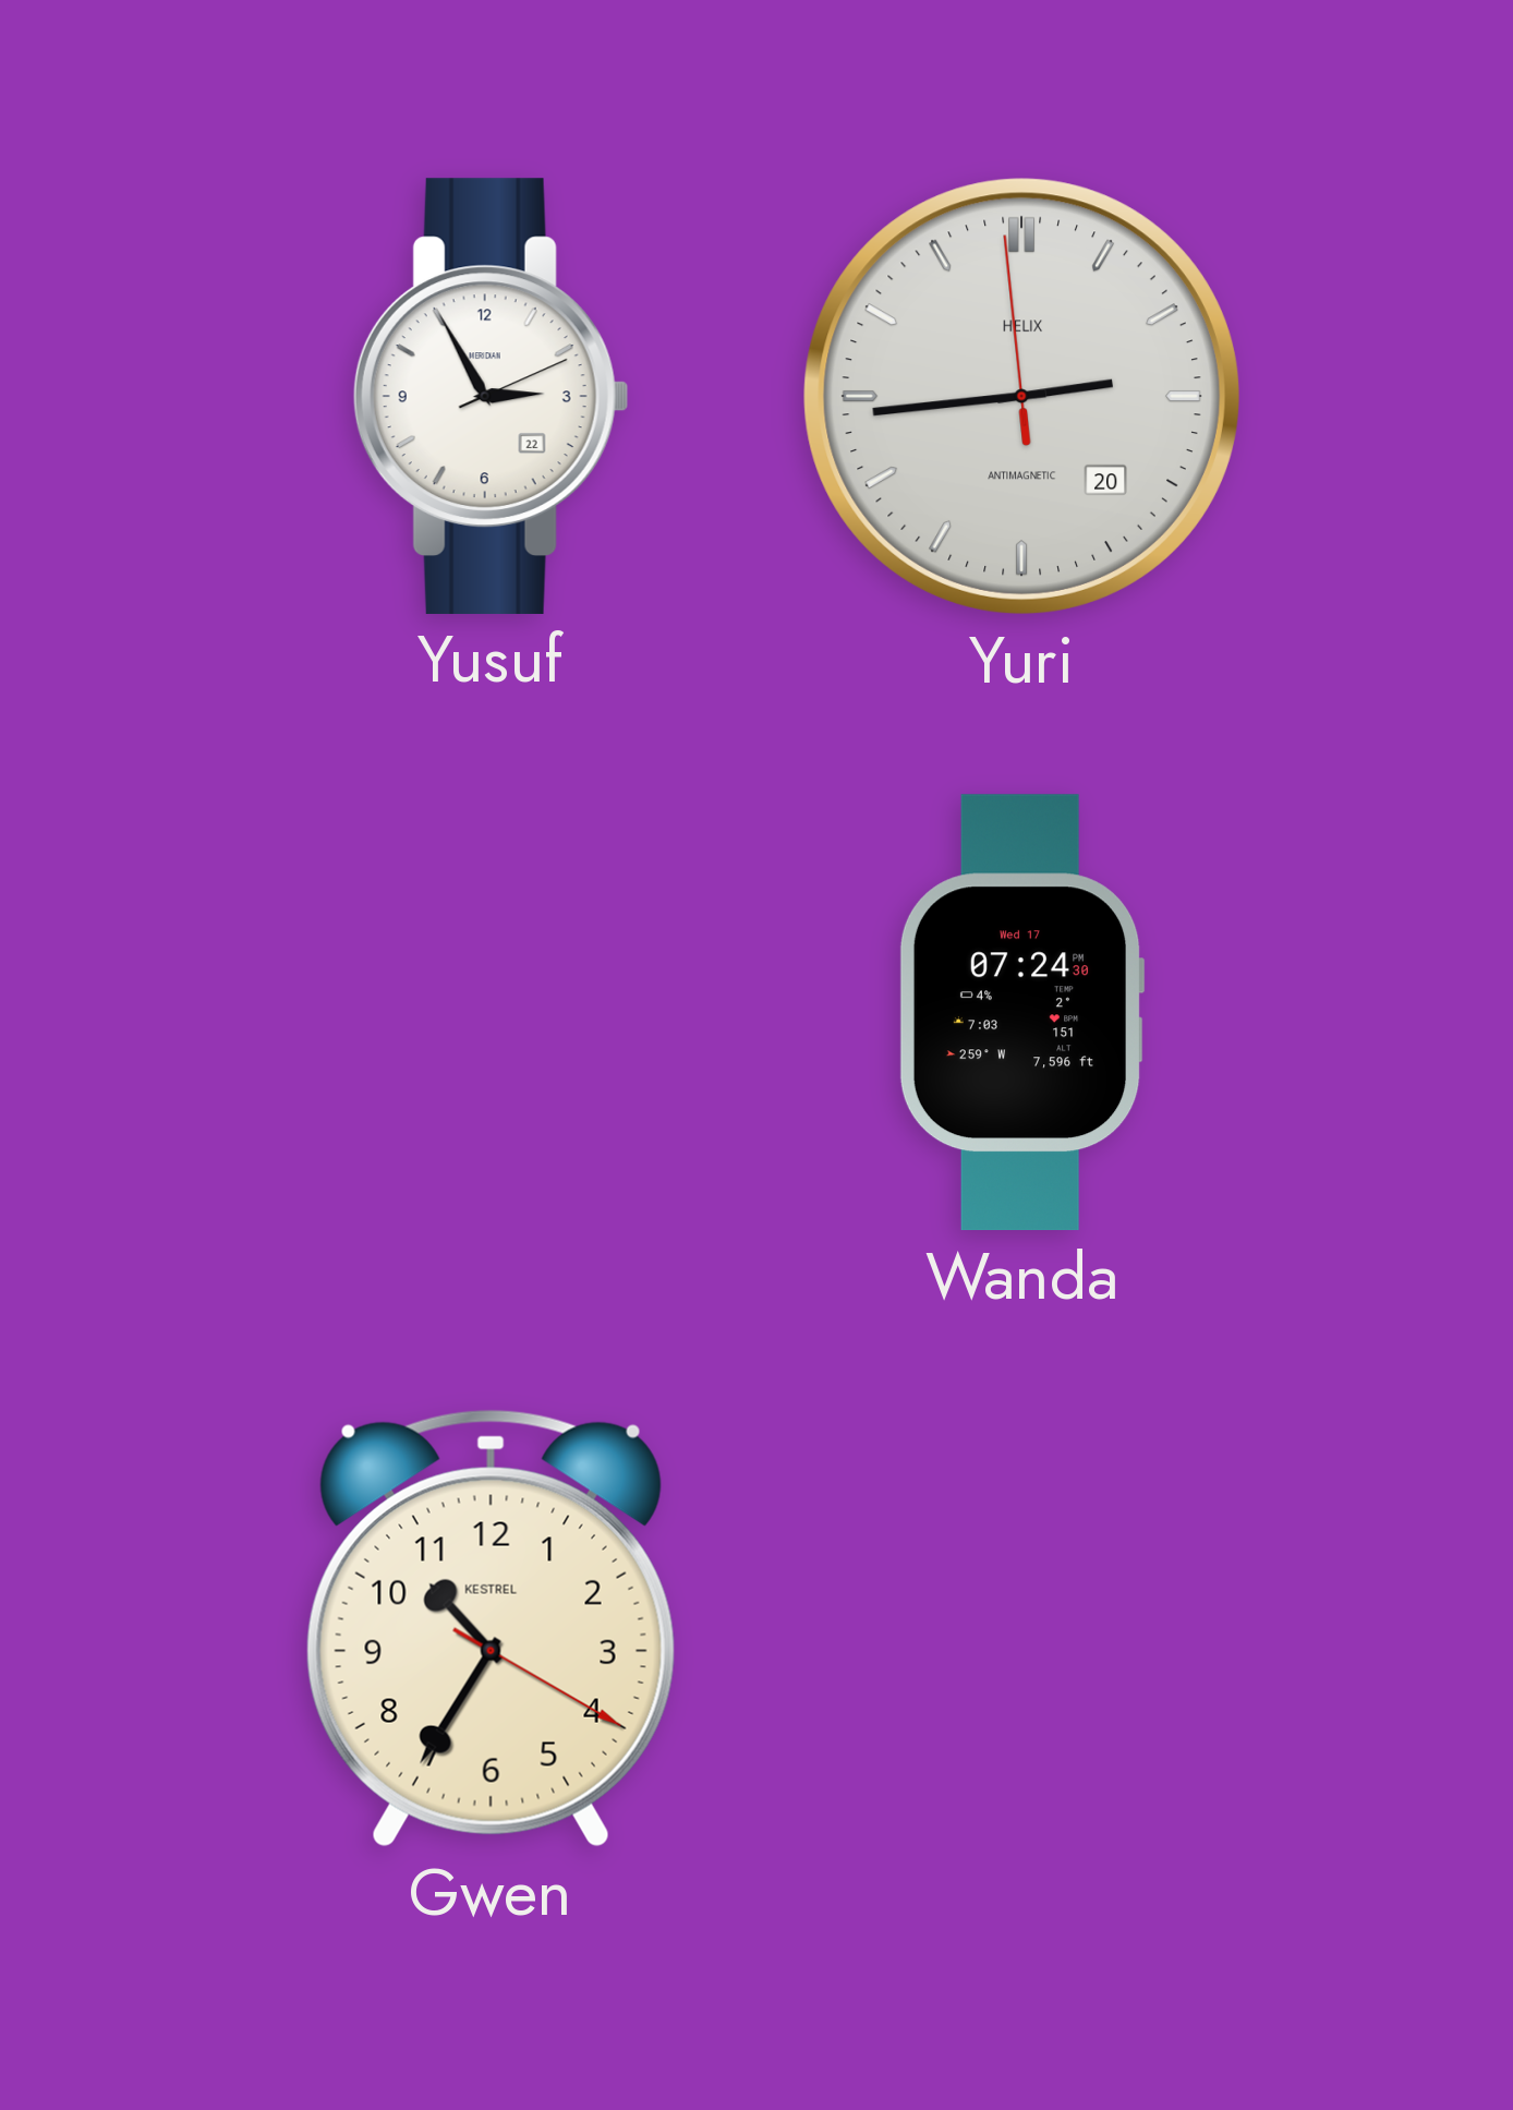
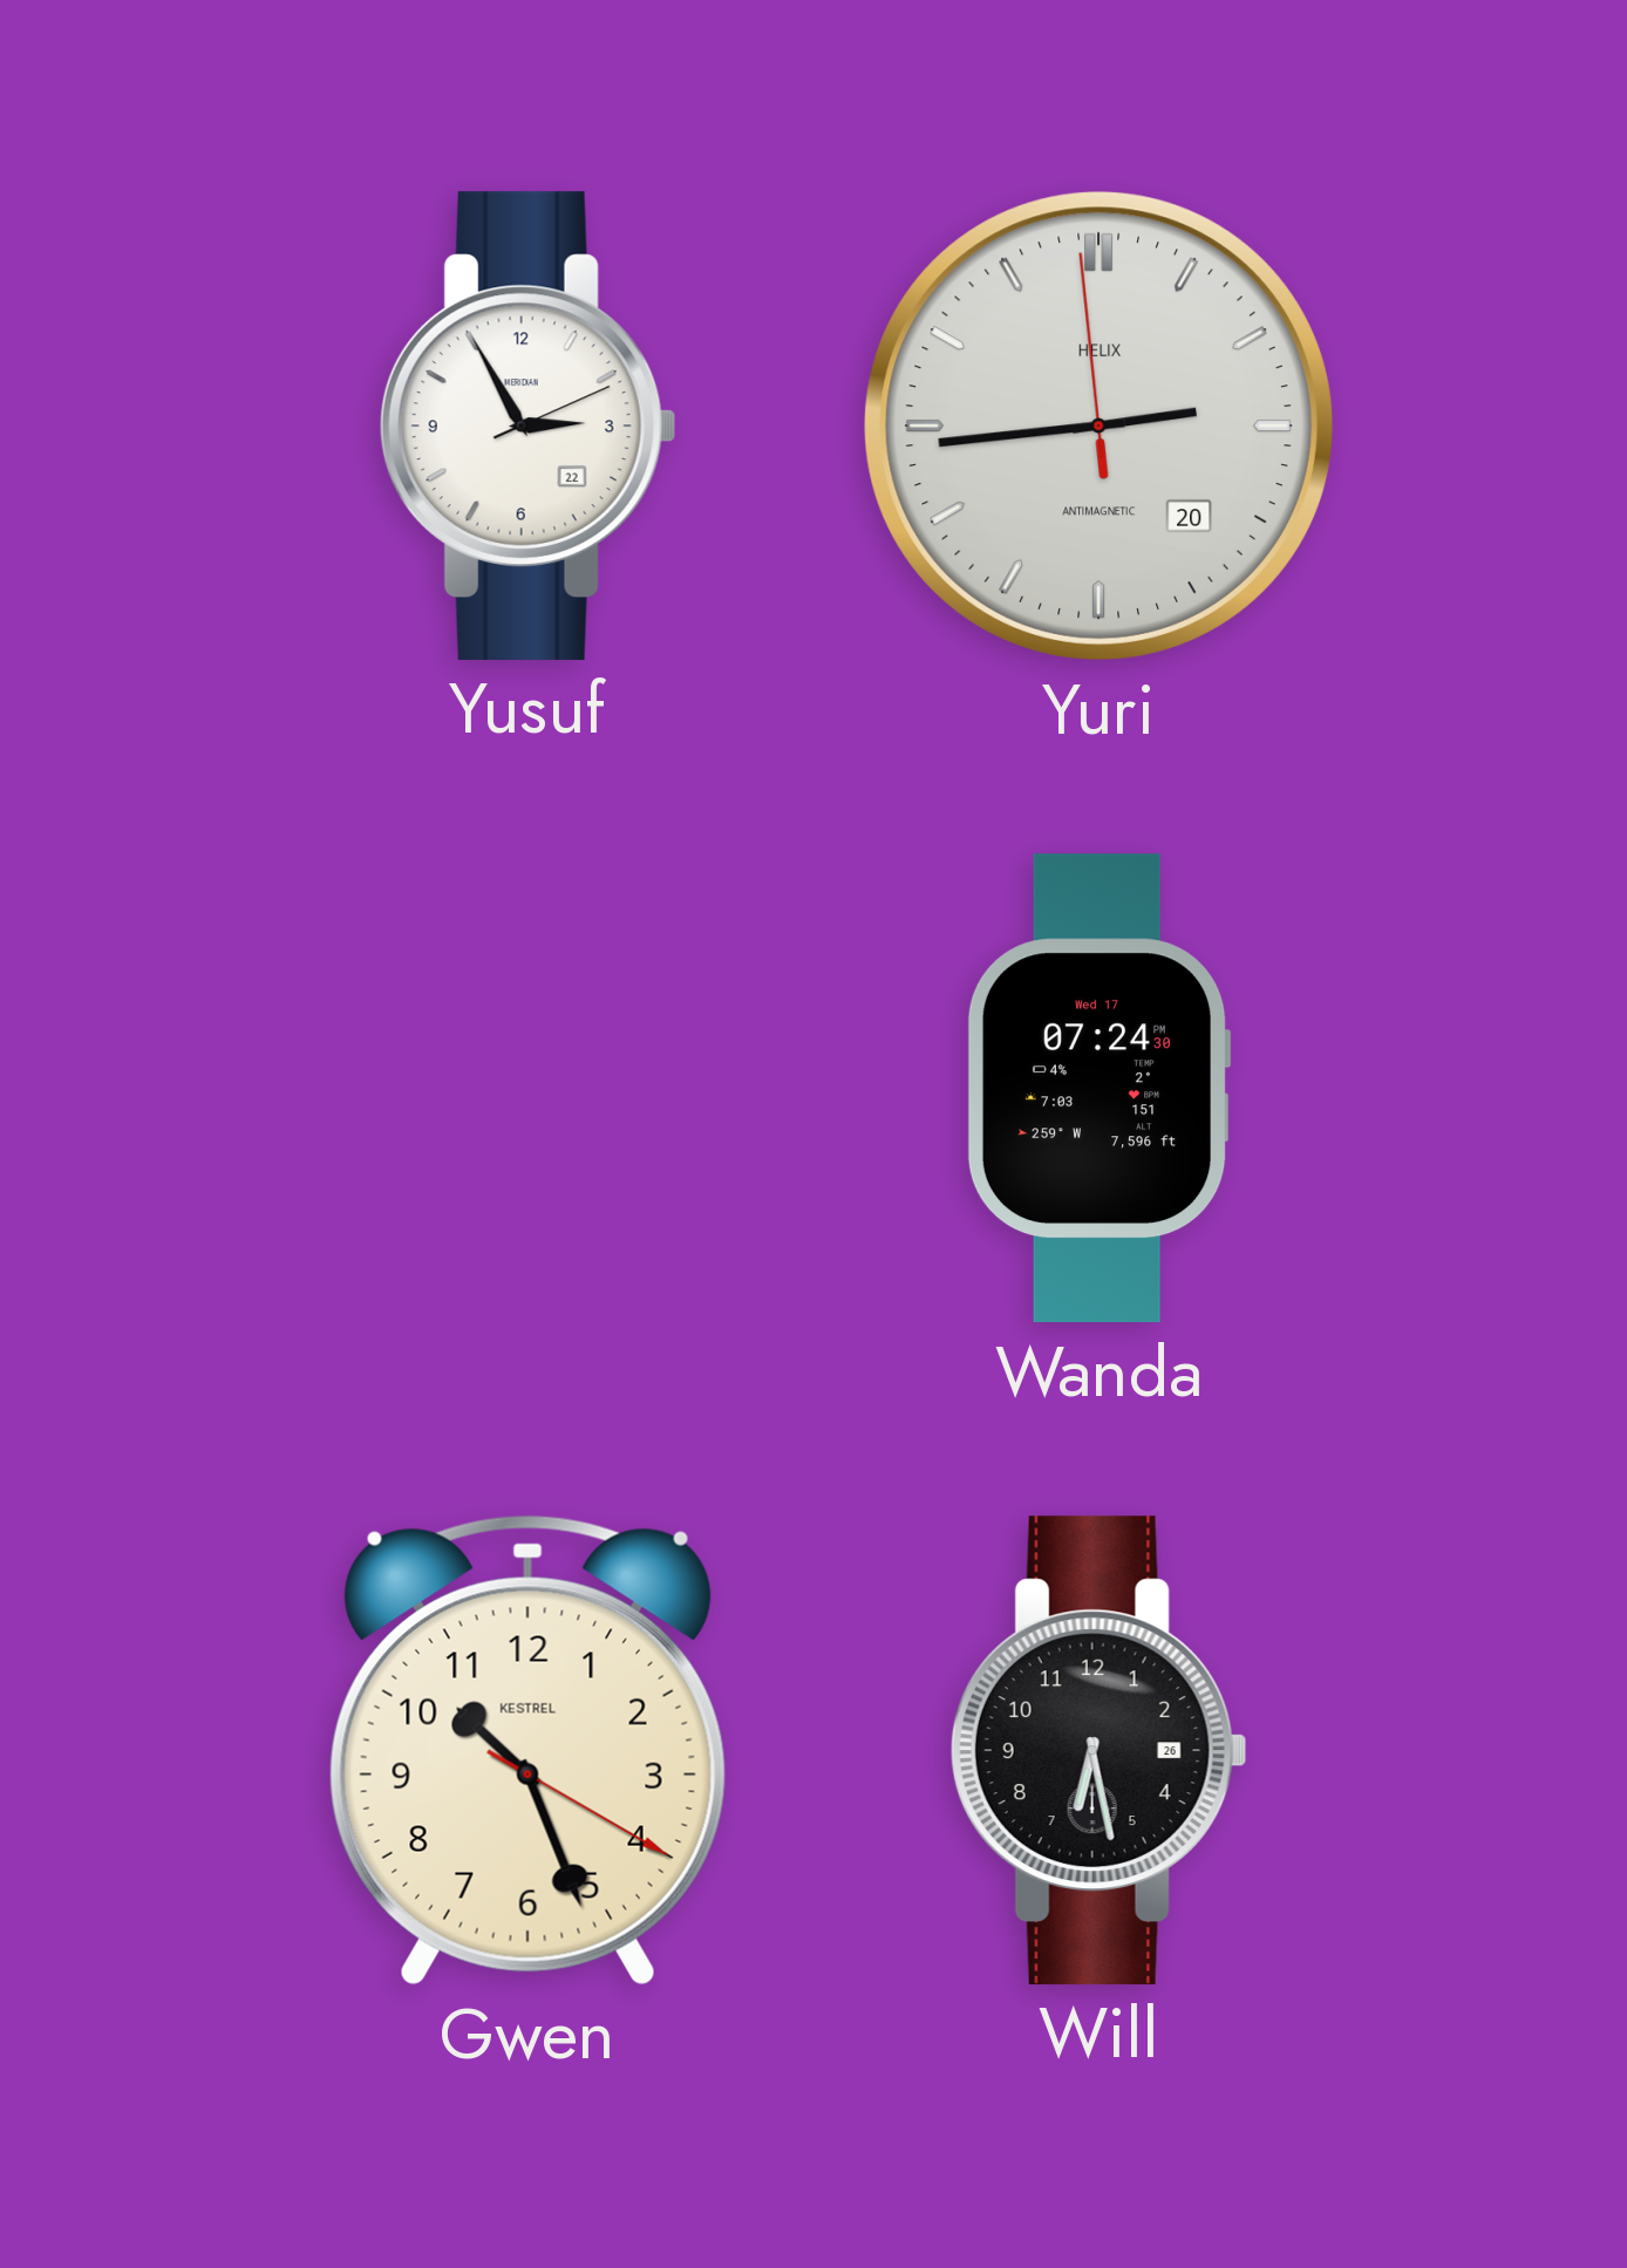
Gwen: 10:35 -> 10:26 (527, 1750)
Will: none -> 6:28 (1098, 1750)
